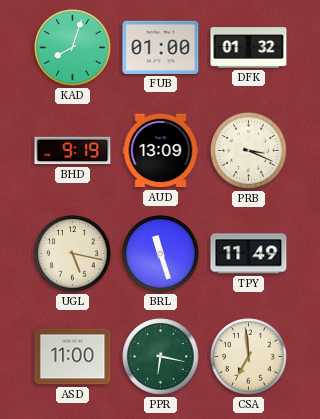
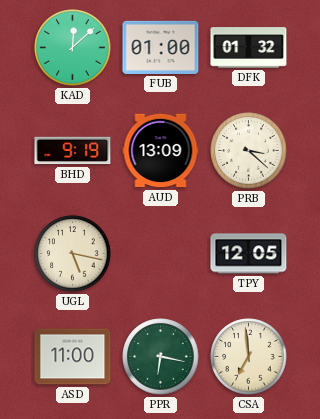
KAD: 8:03 -> 12:08 (73, 48)
PRB: 3:19 -> 3:22 (249, 151)
BRL: 11:27 -> none (161, 254)
TPY: 11:49 -> 12:05 (249, 254)
